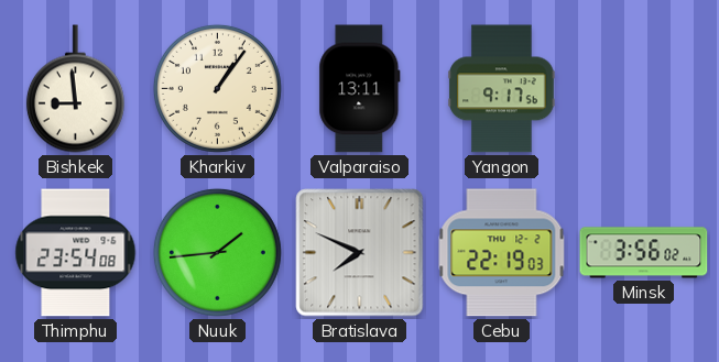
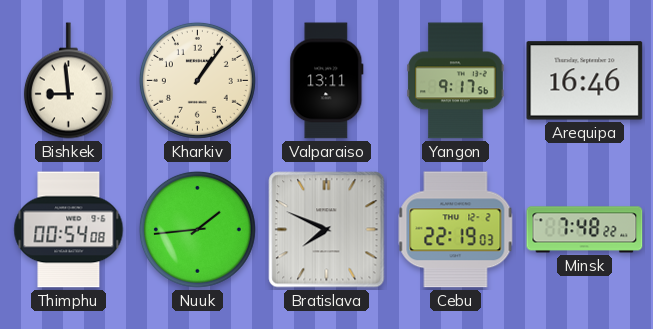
Arequipa: none -> 16:46 (585, 81)
Thimphu: 23:54 -> 00:54 (69, 230)
Minsk: 3:56 -> 7:48 (585, 230)
